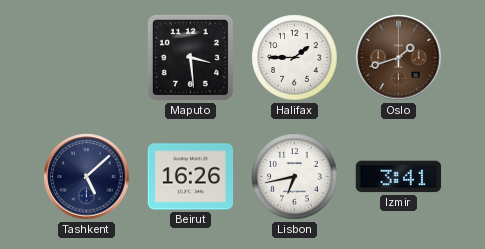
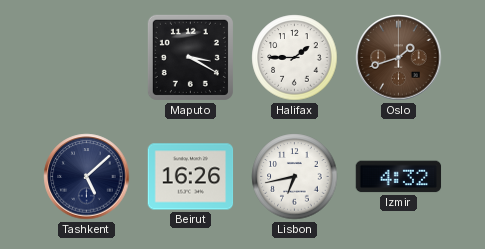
Maputo: 3:29 -> 3:20 (190, 57)
Izmir: 3:41 -> 4:32 (399, 177)
